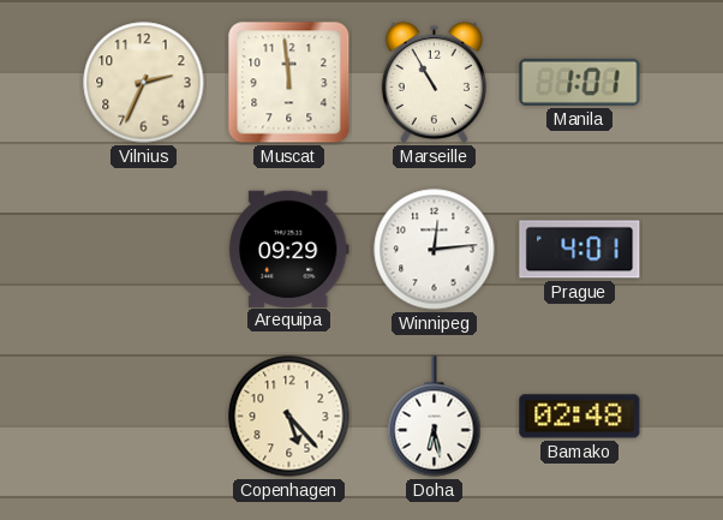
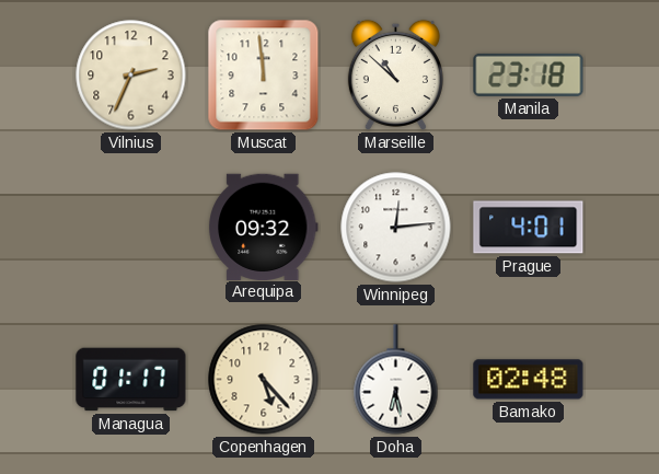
Marseille: 10:55 -> 10:52 (395, 74)
Manila: 1:01 -> 23:18 (529, 74)
Arequipa: 09:29 -> 09:32 (263, 227)
Managua: none -> 01:17 (131, 380)
